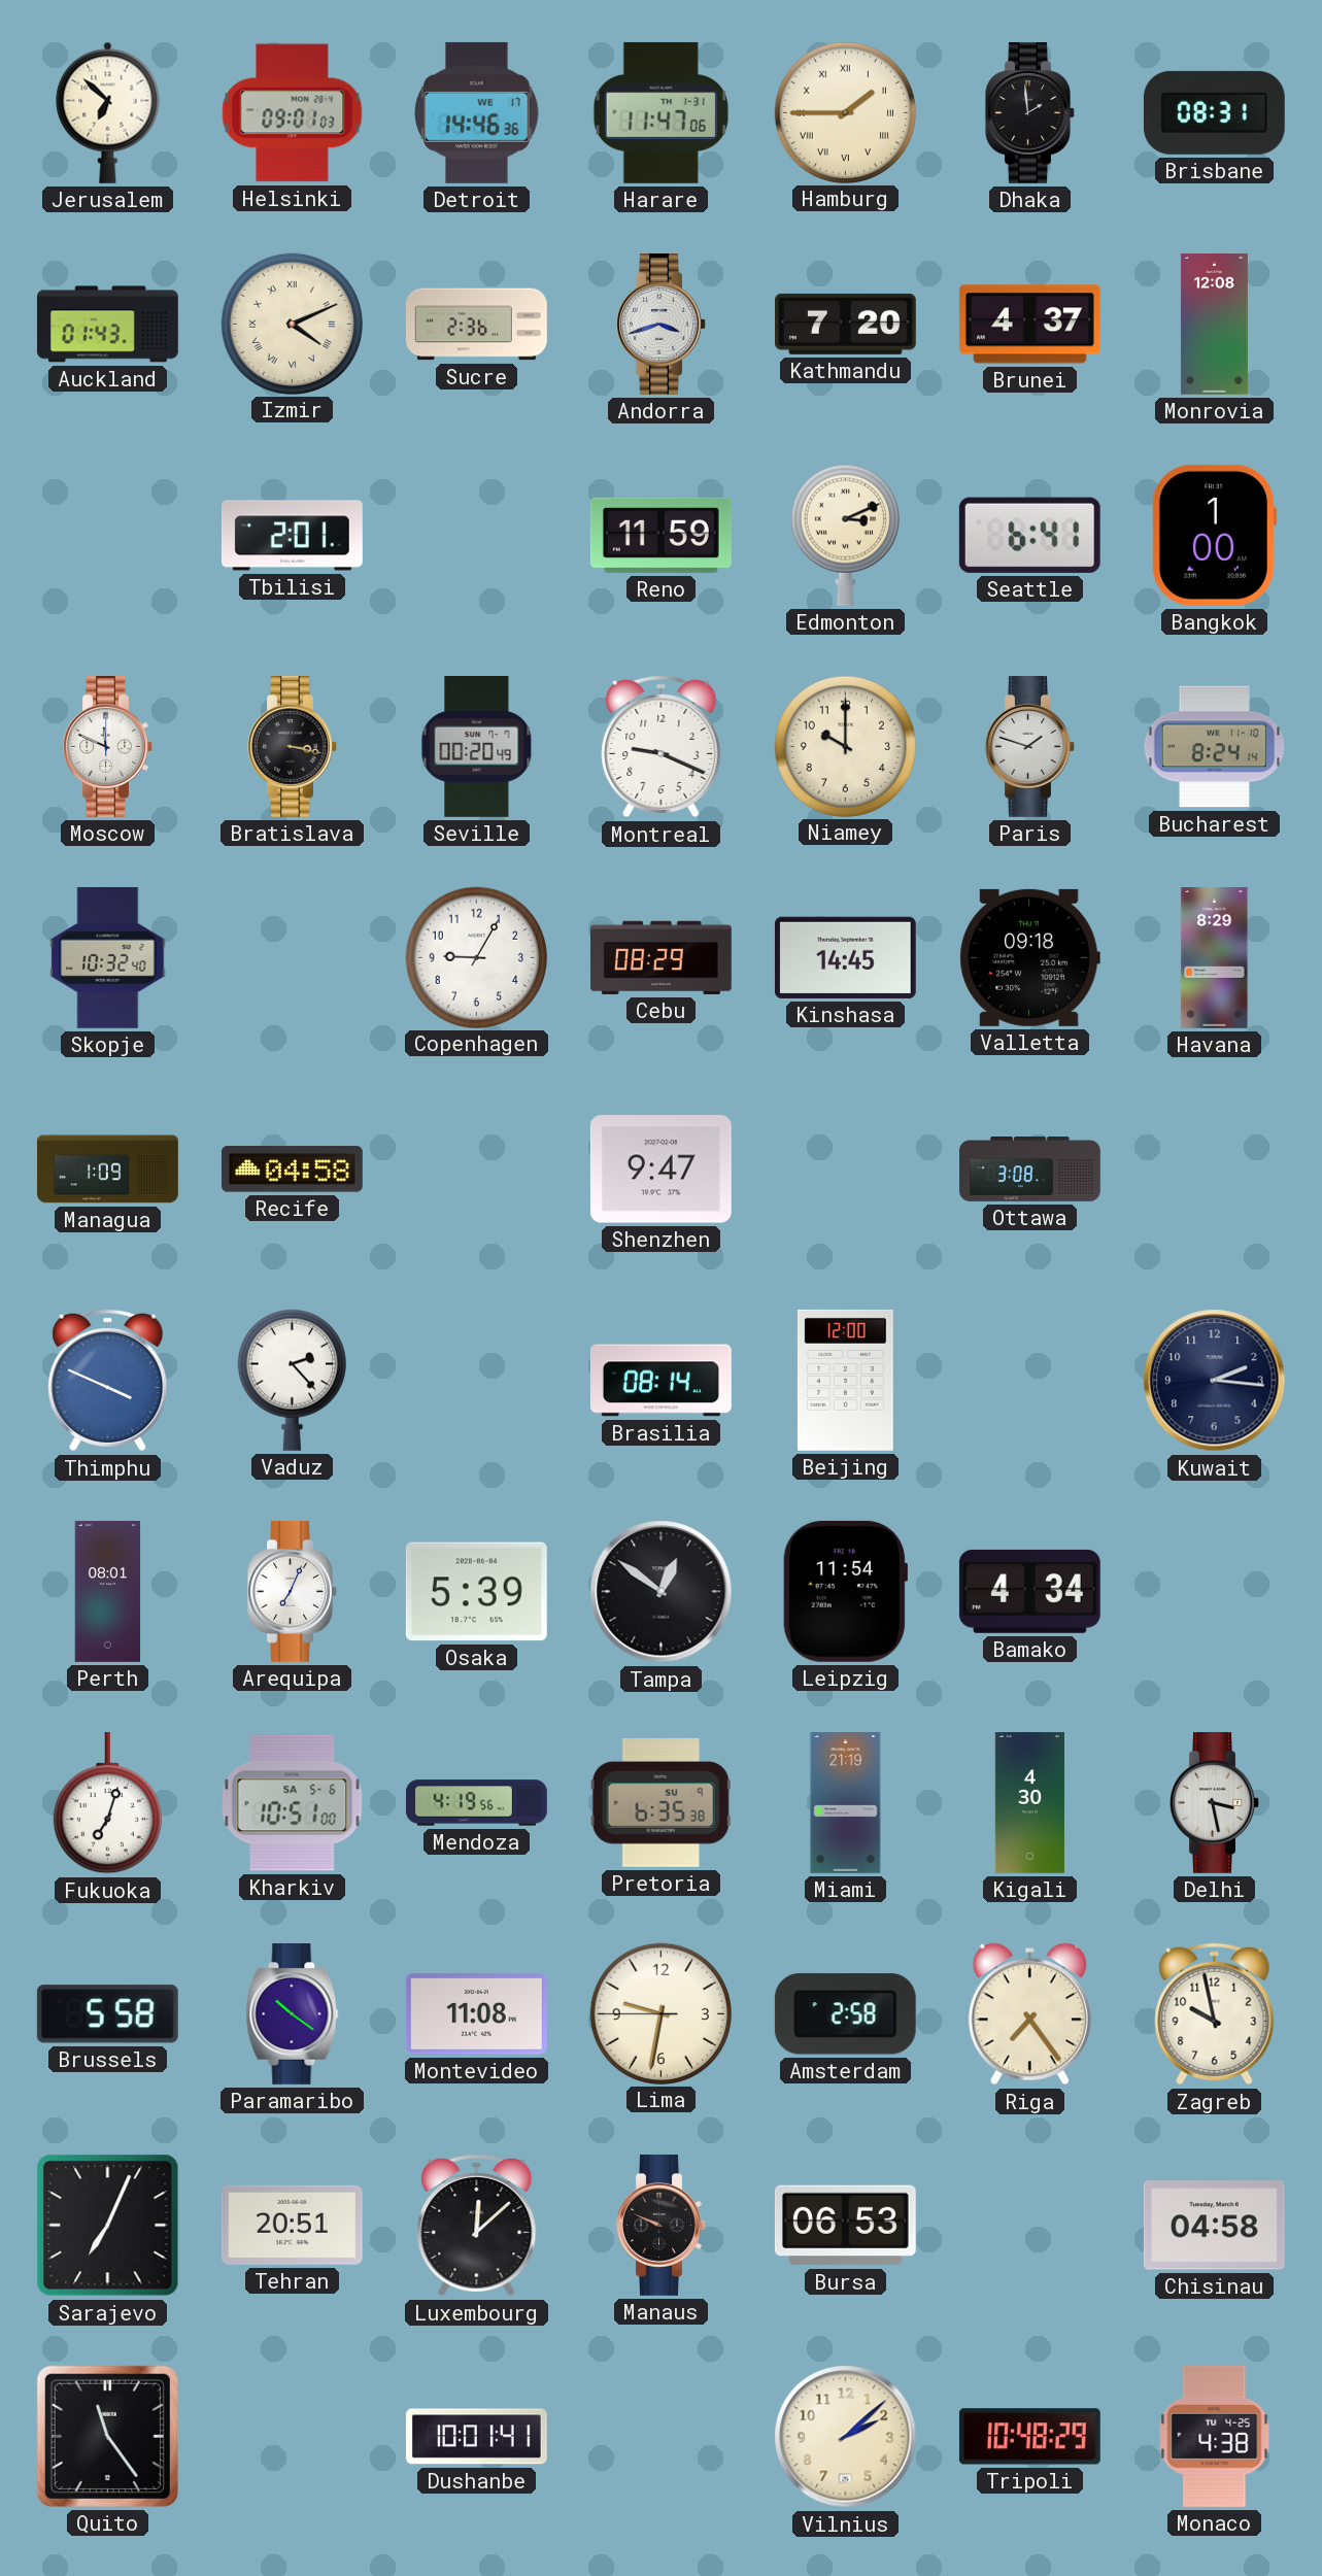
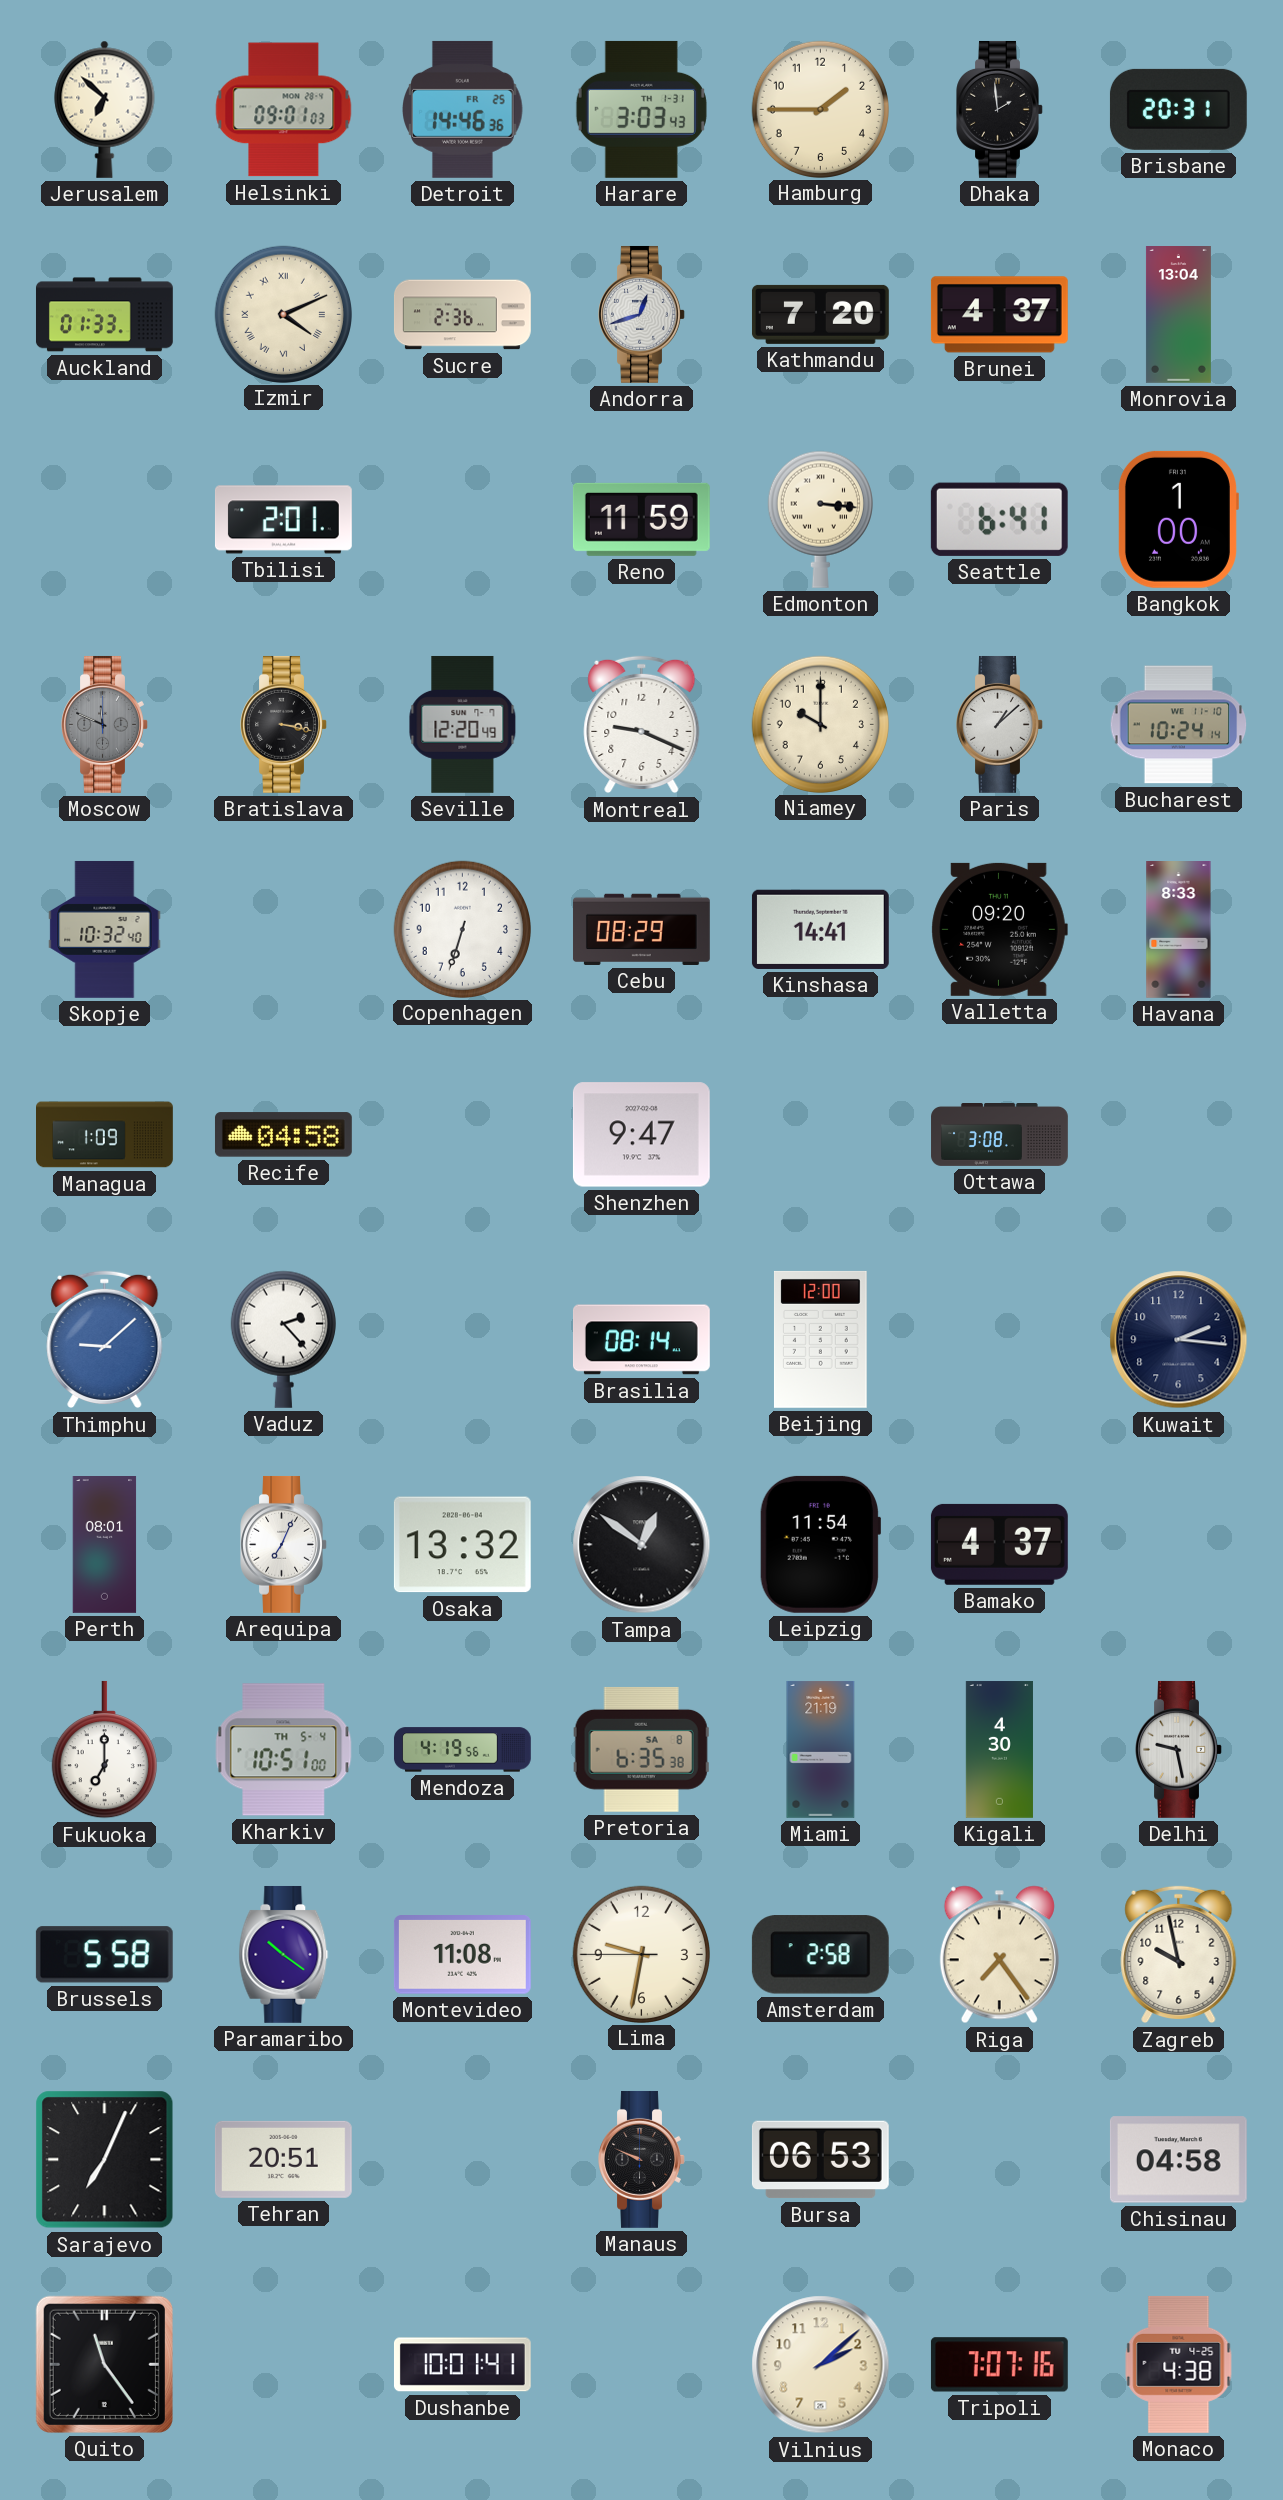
Detroit date: WE 17 -> FR 25 (463, 109)
Harare: 11:47 -> 3:03 (641, 109)
Hamburg numerals: Roman -> Arabic (820, 109)
Brisbane: 08:31 -> 20:31 (1178, 109)
Auckland: 01:43 -> 01:33 (104, 315)
Andorra: 3:42 -> 12:42 (642, 314)
Monrovia: 12:08 -> 13:04 (1178, 315)
Edmonton: 3:11 -> 3:16 (820, 519)
Moscow dial: white -> grey (105, 724)
Seville: 00:20 -> 12:20 (463, 724)
Paris: 1:48 -> 1:08 (1000, 724)
Bucharest: 8:24 -> 10:24 (1179, 725)
Copenhagen: 9:05 -> 6:33 (462, 929)
Kinshasa: 14:45 -> 14:41 (820, 929)
Valletta: 09:18 -> 09:20 (999, 929)
Havana: 8:29 -> 8:33 (1179, 930)
Thimphu: 3:49 -> 9:08 (105, 1340)
Osaka: 5:39 -> 13:32 (462, 1545)
Bamako: 4:34 -> 4:37 (999, 1544)
Fukuoka: 7:03 -> 7:00 (104, 1750)
Kharkiv date: SA 5-6 -> TH 5-4 (284, 1750)
Pretoria date: SU 9 -> SA 8 (641, 1749)
Delhi: 3:28 -> 9:28 (1179, 1749)
Luxembourg: 12:08 -> none (477, 2226)
Tripoli: 10:48 -> 7:07 (999, 2365)
